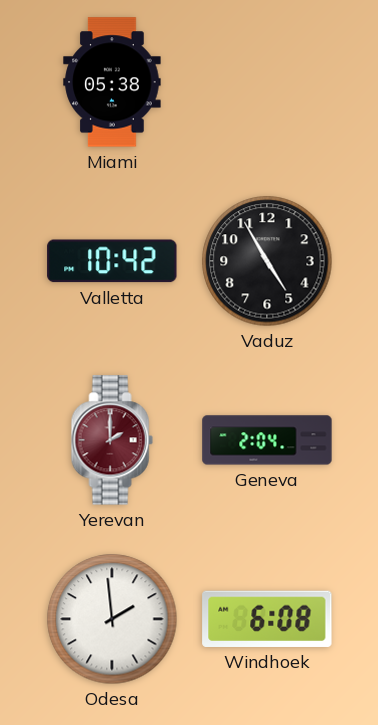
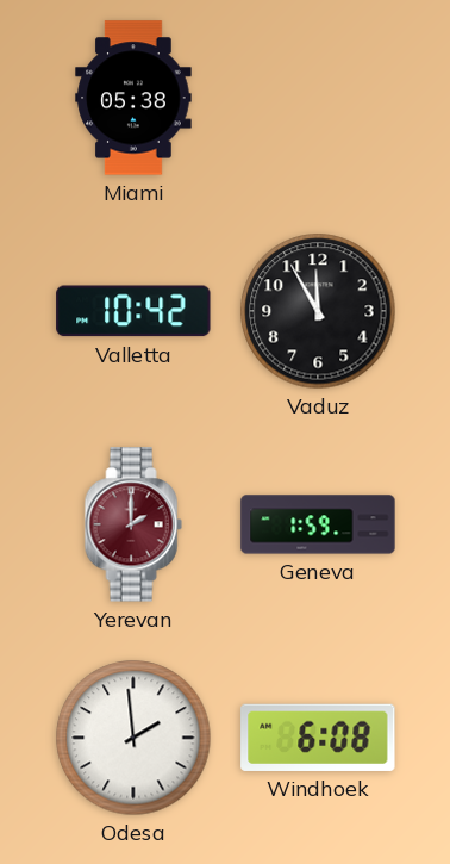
Vaduz: 4:55 -> 11:55 (318, 311)
Geneva: 2:04 -> 1:59 (318, 524)
